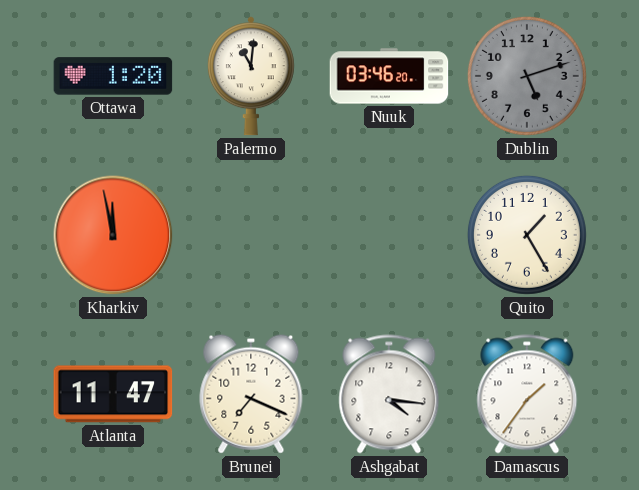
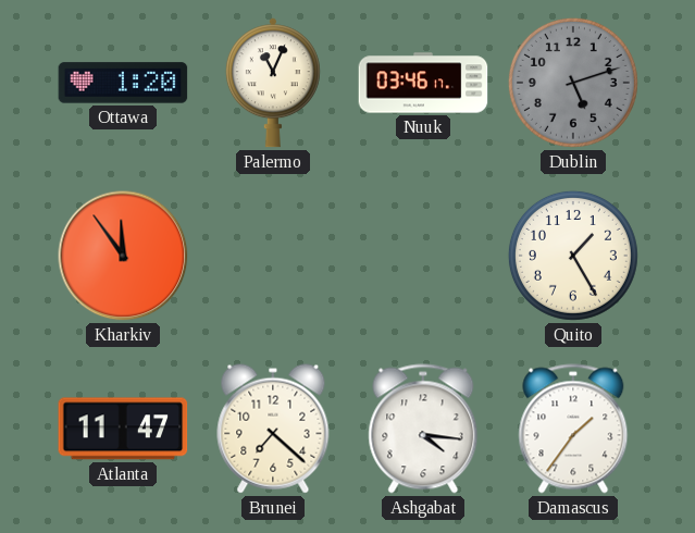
Palermo: 11:01 -> 11:04 (273, 83)
Nuuk: 03:46:20 -> 03:46:17 (423, 83)
Kharkiv: 11:58 -> 11:54 (123, 256)
Brunei: 7:19 -> 7:22 (273, 429)
